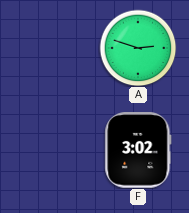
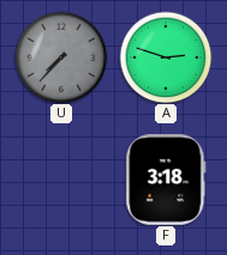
U: none -> 7:37 (61, 57)
F: 3:02 -> 3:18 (166, 180)
